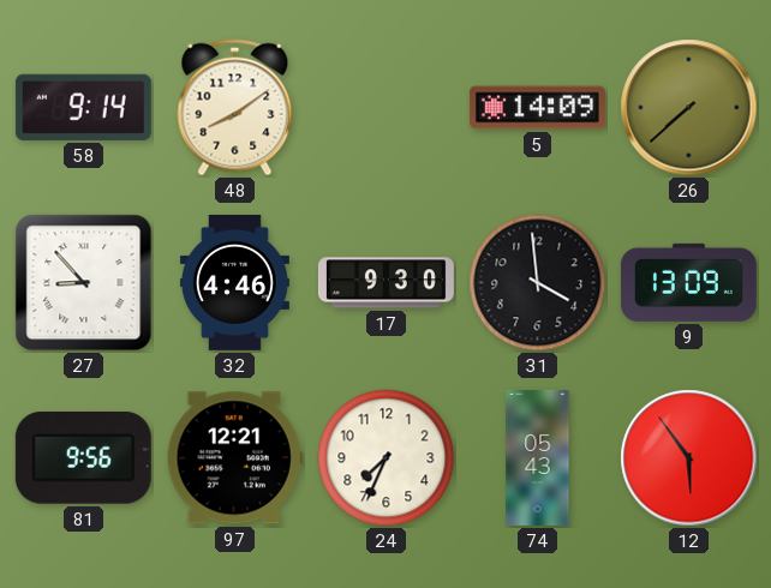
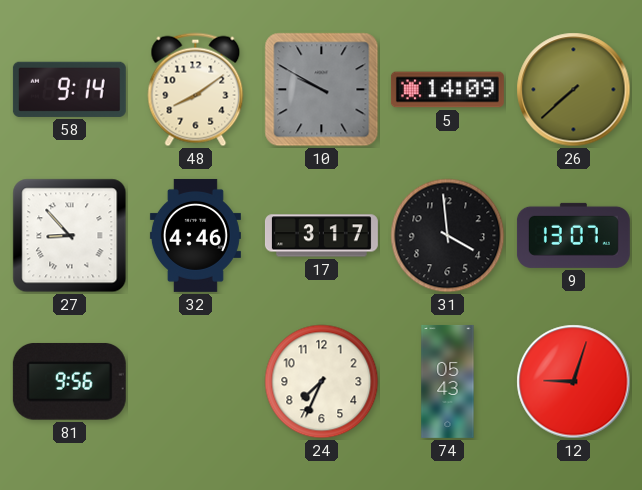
10: none -> 9:50 (322, 90)
17: 9:30 -> 3:17 (321, 236)
9: 13:09 -> 13:07 (573, 235)
97: 12:21 -> none (234, 458)
12: 5:54 -> 9:03 (574, 382)
